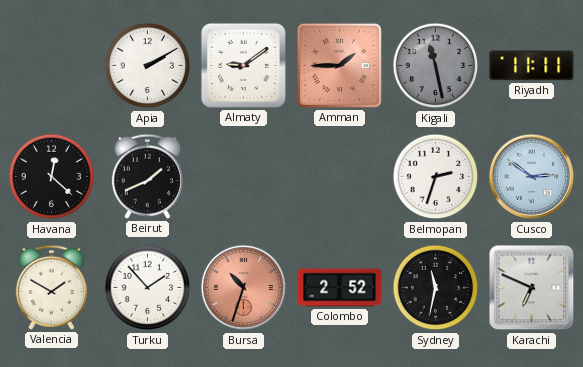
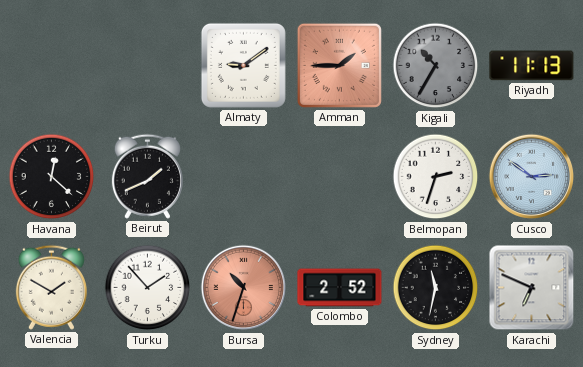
Apia: 2:10 -> none (148, 66)
Kigali: 11:28 -> 10:35 (436, 66)
Riyadh: 11:11 -> 11:13 (532, 66)
